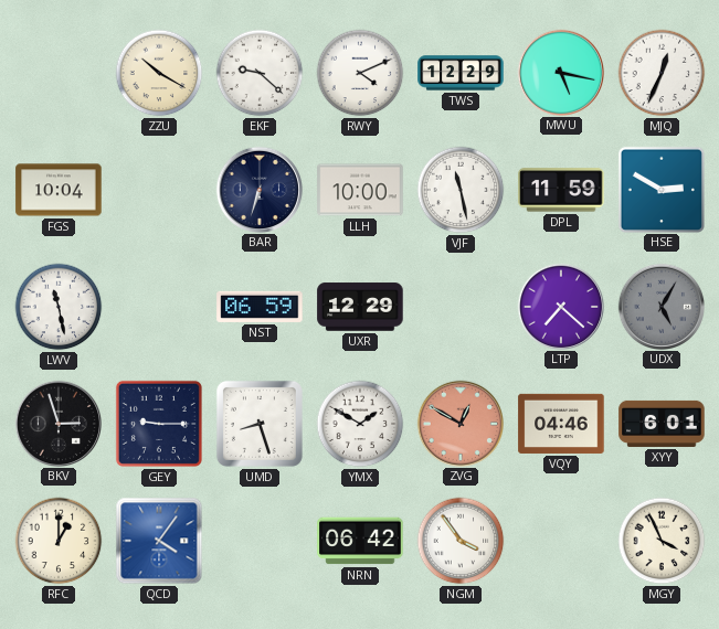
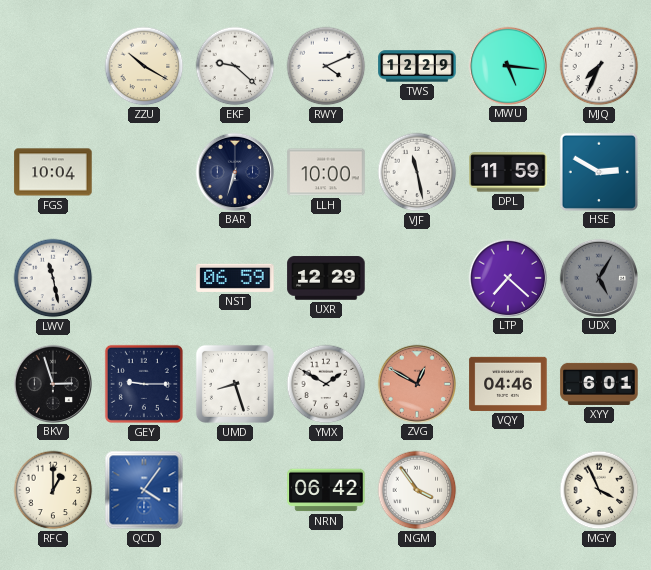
MWU: 5:17 -> 5:16 (507, 65)
MJQ: 12:34 -> 7:34 (599, 66)
